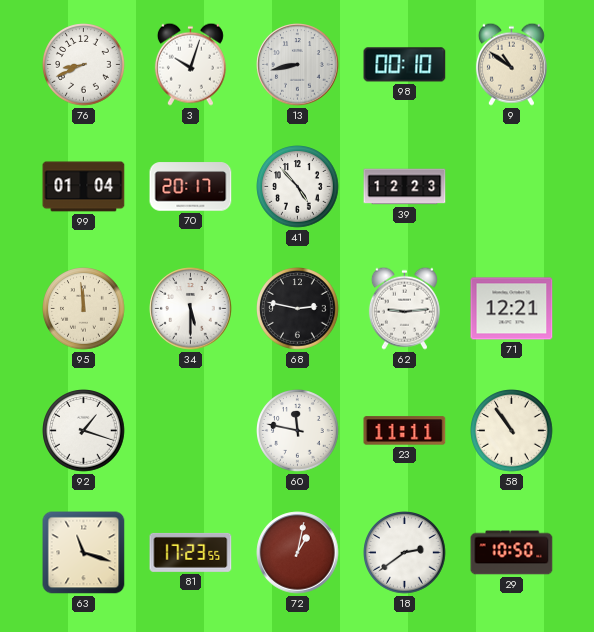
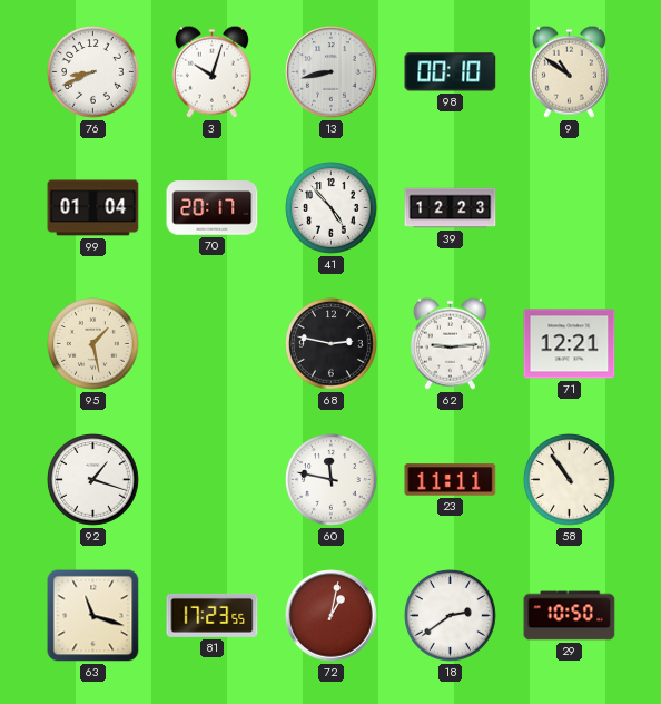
95: 11:59 -> 1:28 (93, 344)
34: 5:30 -> none (191, 309)
